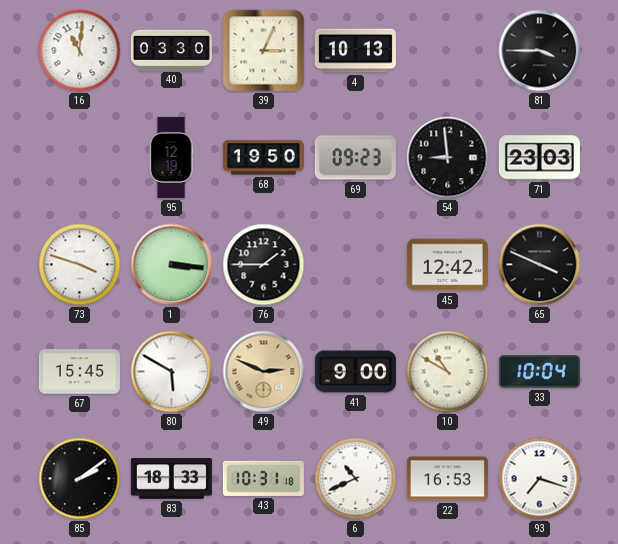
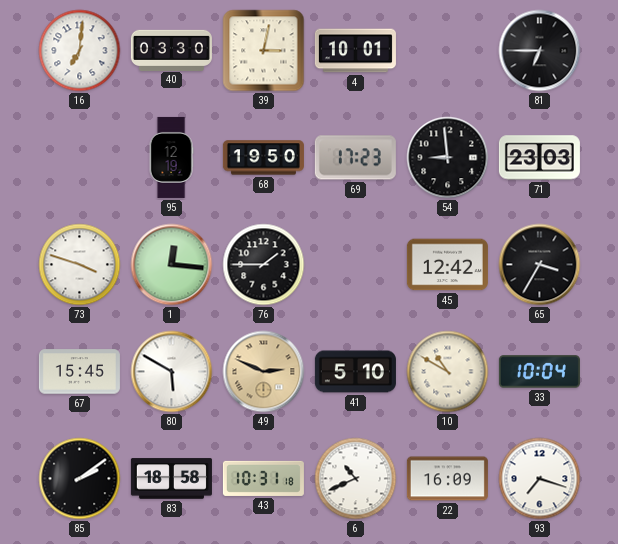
16: 11:01 -> 7:01 (80, 51)
39: 3:04 -> 3:02 (264, 51)
4: 10:13 -> 10:01 (355, 51)
81: 3:45 -> 6:45 (540, 51)
69: 09:23 -> 17:23 (355, 158)
1: 3:16 -> 12:16 (172, 265)
65: 3:49 -> 3:35 (540, 265)
41: 9:00 -> 5:10 (355, 372)
83: 18:33 -> 18:58 (171, 479)
22: 16:53 -> 16:09 (447, 479)
